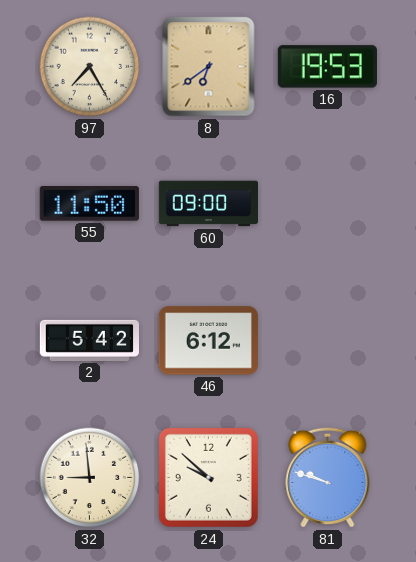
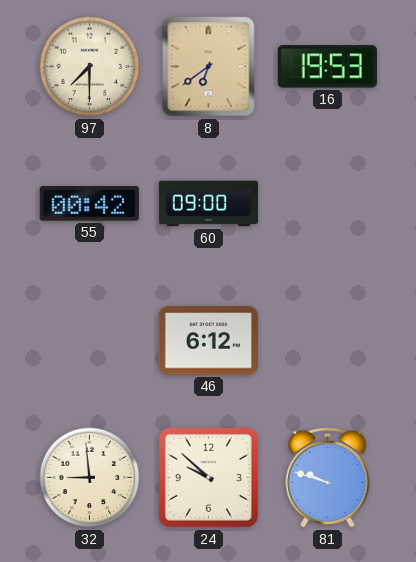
97: 7:25 -> 7:30 (90, 67)
55: 11:50 -> 00:42 (89, 204)
2: 5:42 -> none (89, 340)
